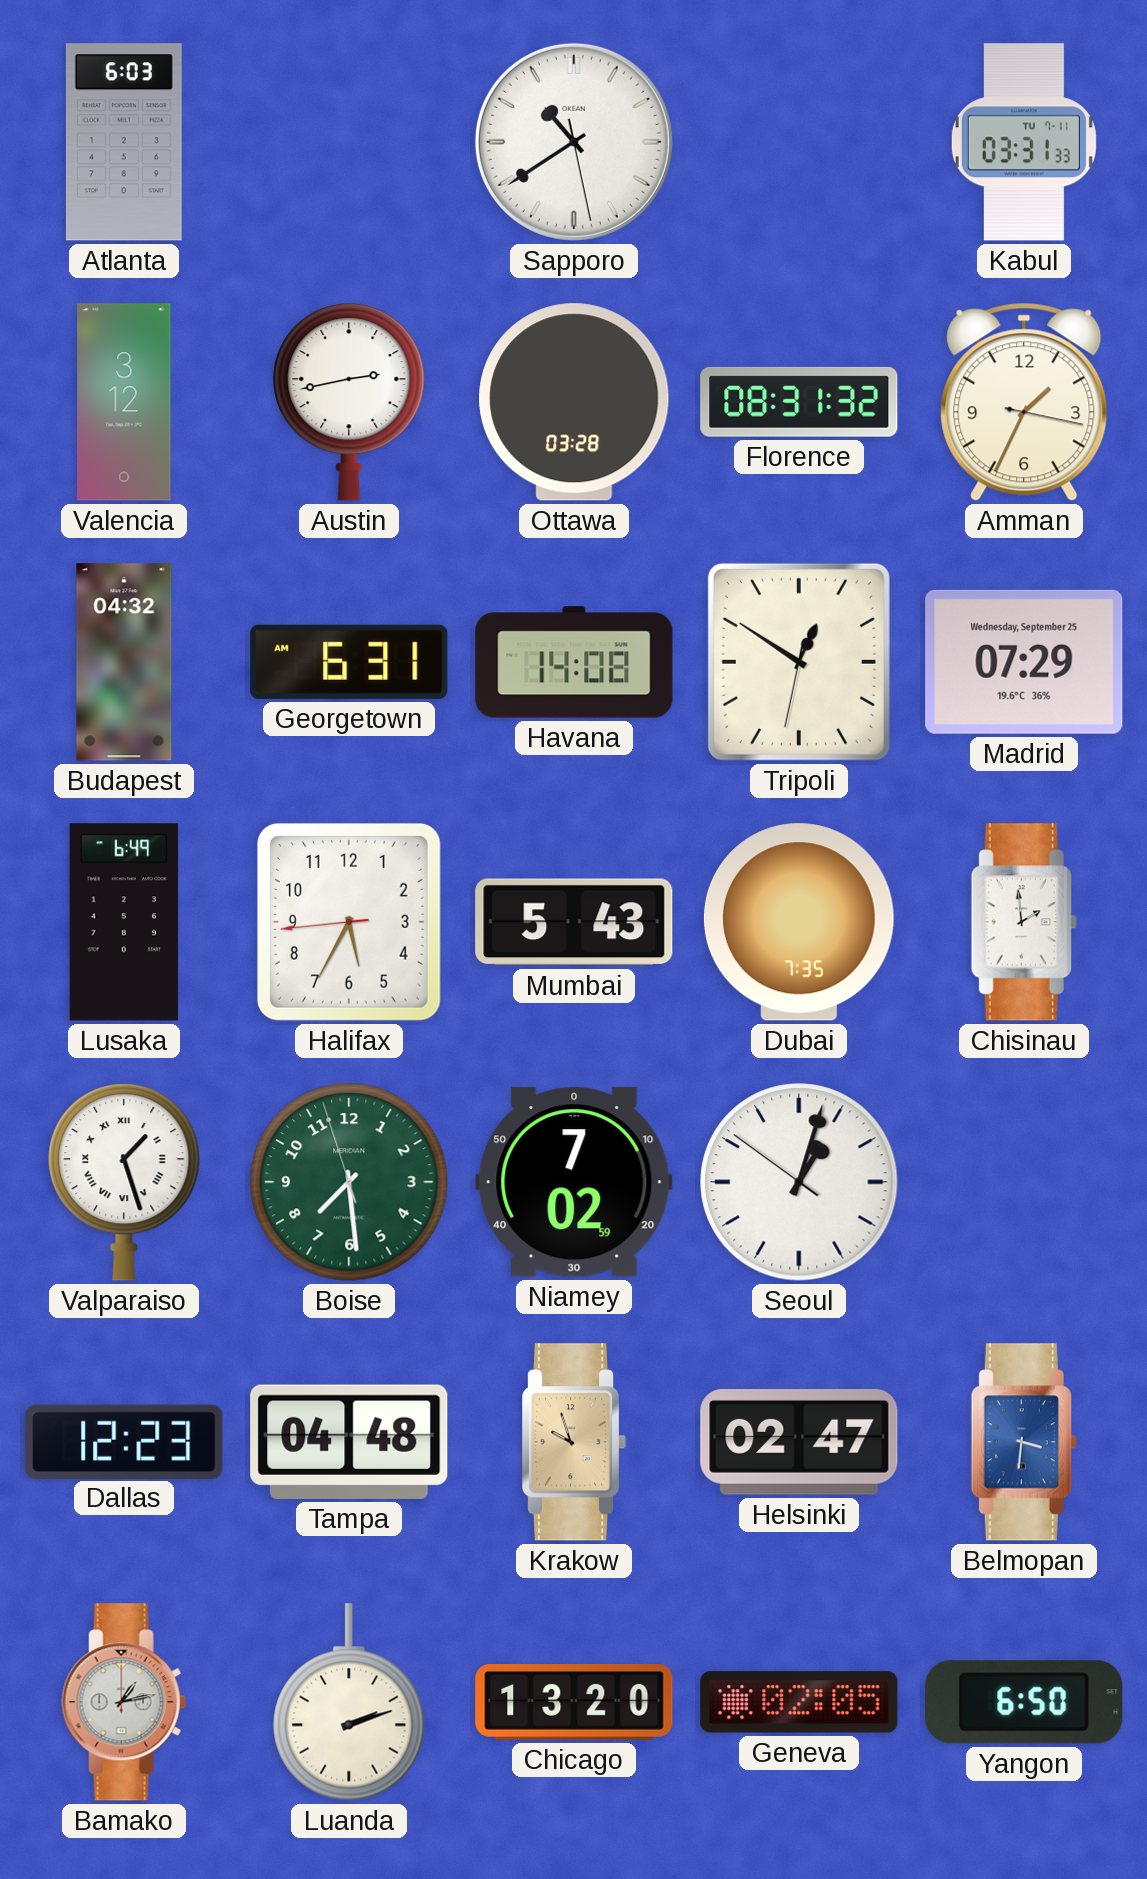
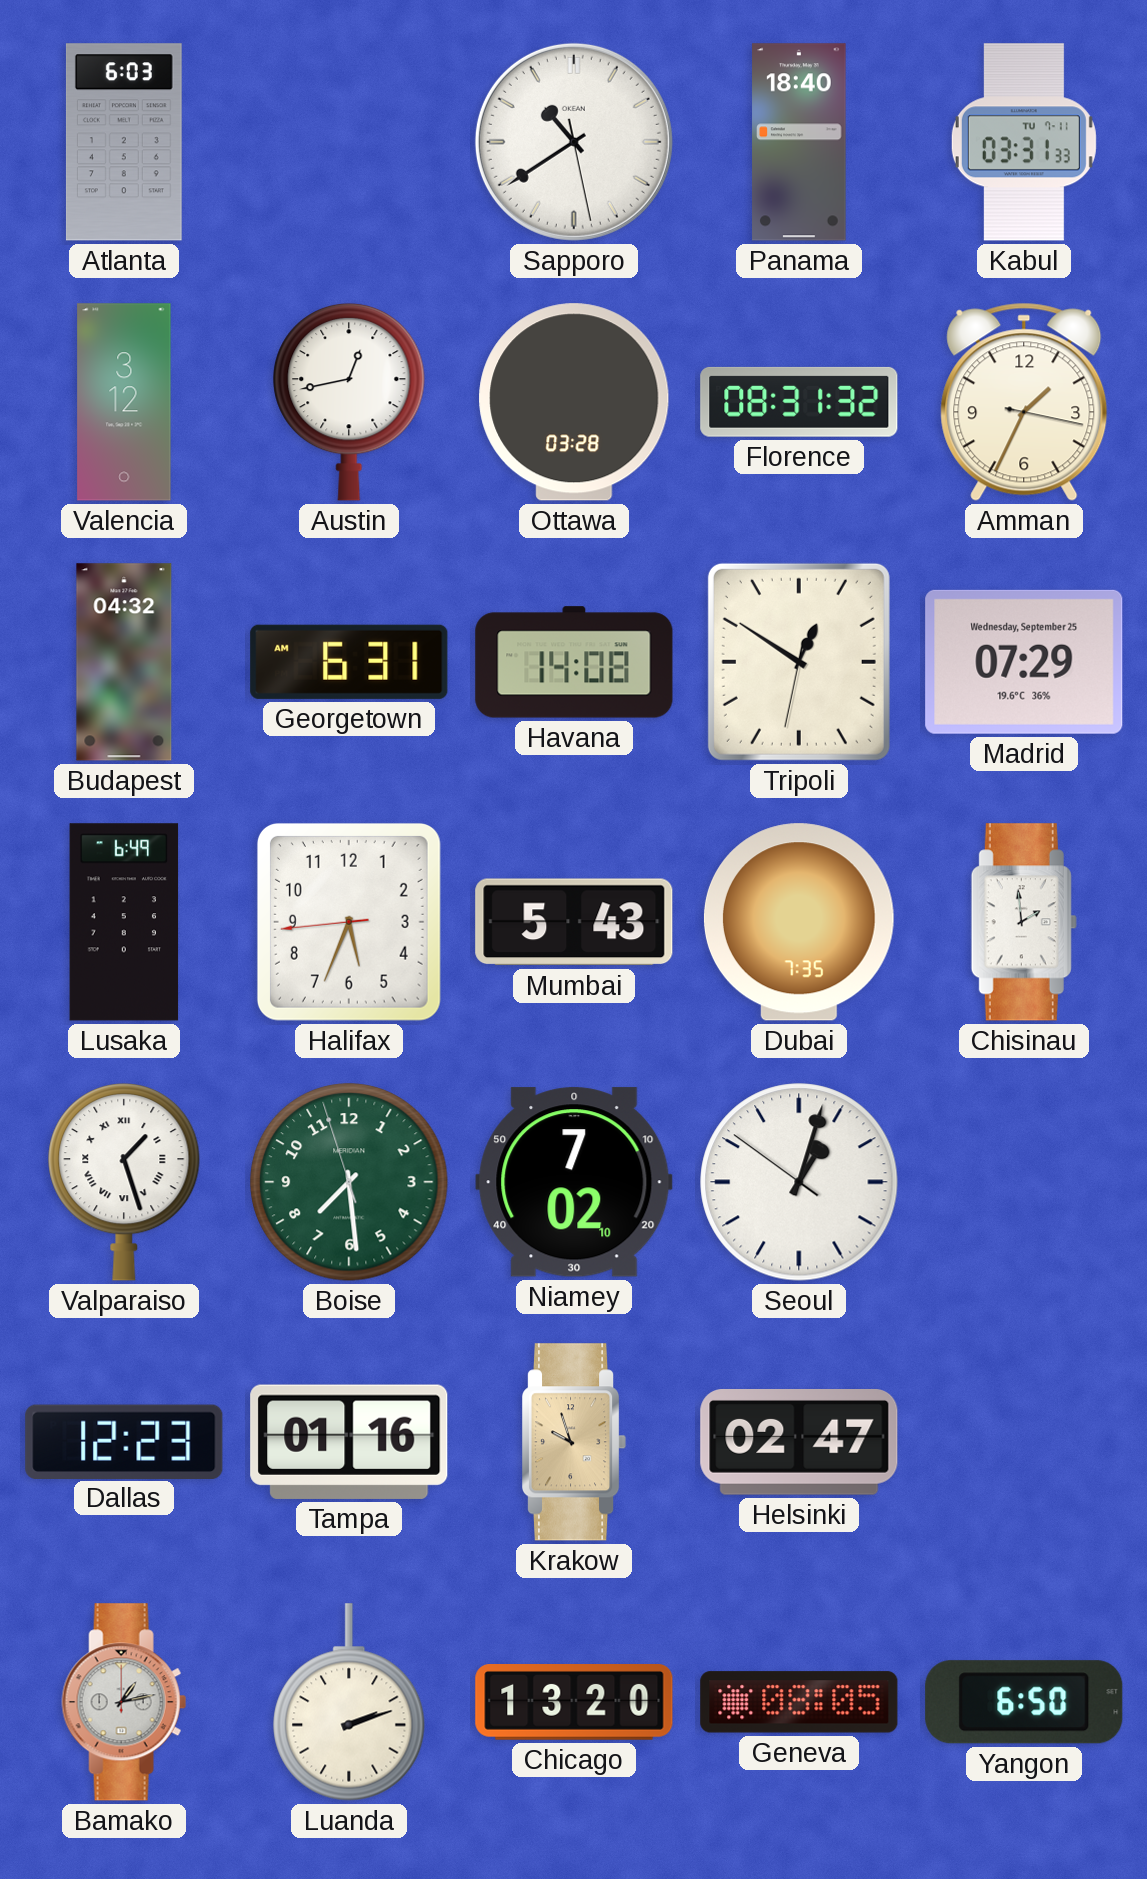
Panama: none -> 18:40 (799, 142)
Austin: 2:43 -> 12:43 (349, 402)
Halifax: 5:34 -> 5:33 (349, 922)
Niamey: 7:02:59 -> 7:02:10 (574, 1182)
Tampa: 04:48 -> 01:16 (349, 1442)
Belmopan: 3:31 -> none (1024, 1442)
Geneva: 02:05 -> 08:05 (799, 1702)
